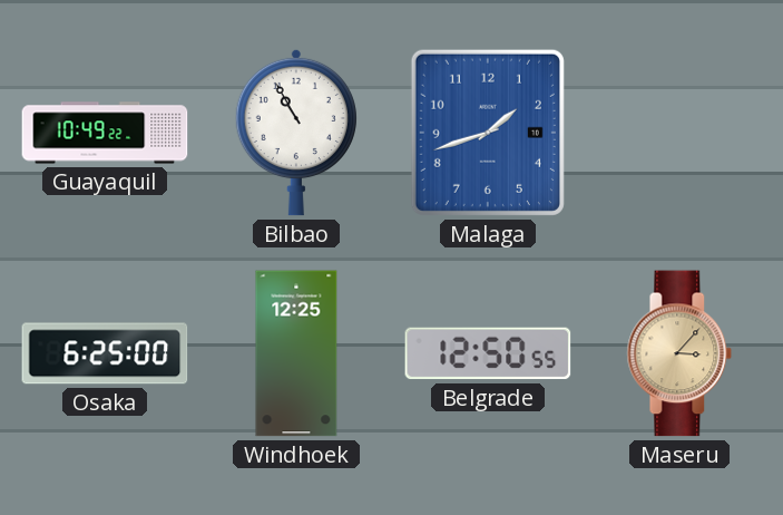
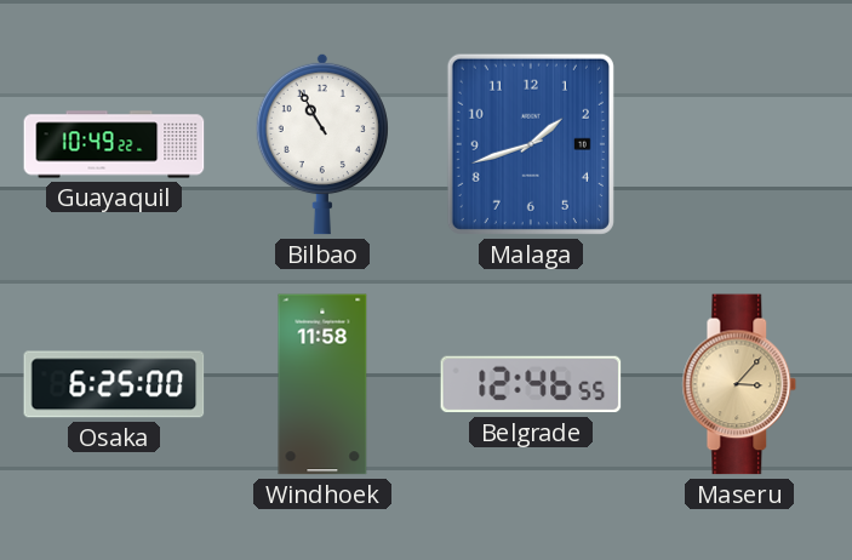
Windhoek: 12:25 -> 11:58 (322, 384)
Belgrade: 12:50 -> 12:46 (531, 384)
